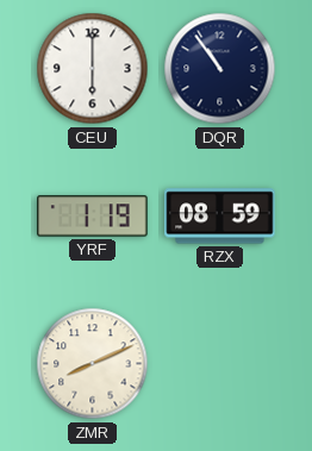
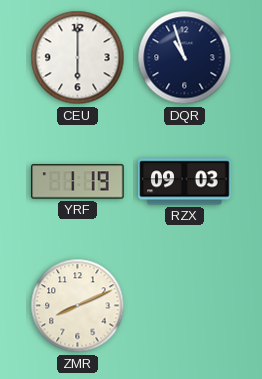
DQR: 10:54 -> 10:57 (185, 58)
RZX: 08:59 -> 09:03 (185, 182)
